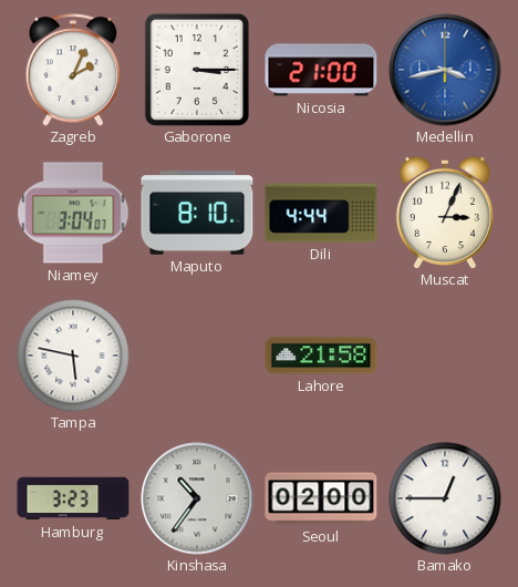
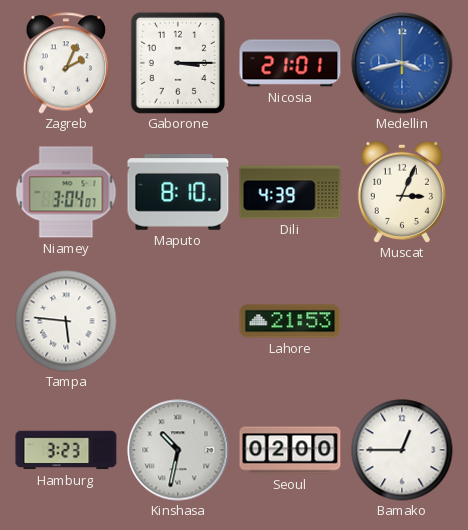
Nicosia: 21:00 -> 21:01 (290, 63)
Dili: 4:44 -> 4:39 (290, 192)
Tampa: 5:47 -> 5:46 (66, 321)
Lahore: 21:58 -> 21:53 (290, 321)
Kinshasa: 10:36 -> 10:32 (178, 450)
